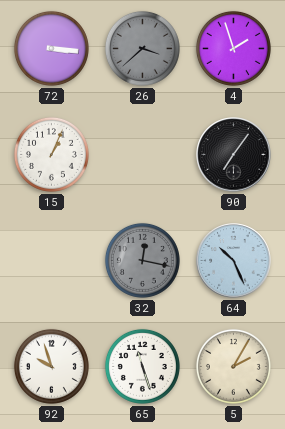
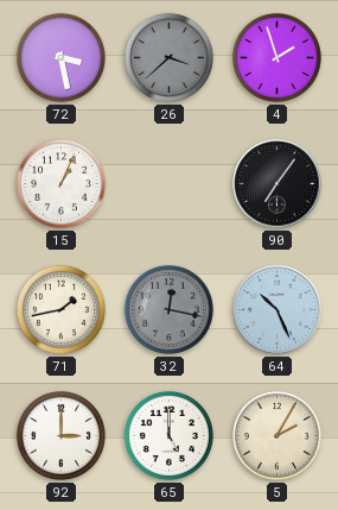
72: 3:16 -> 3:28 (60, 57)
71: none -> 1:43 (60, 309)
92: 9:57 -> 3:00 (60, 435)
65: 11:27 -> 5:00 (168, 435)
